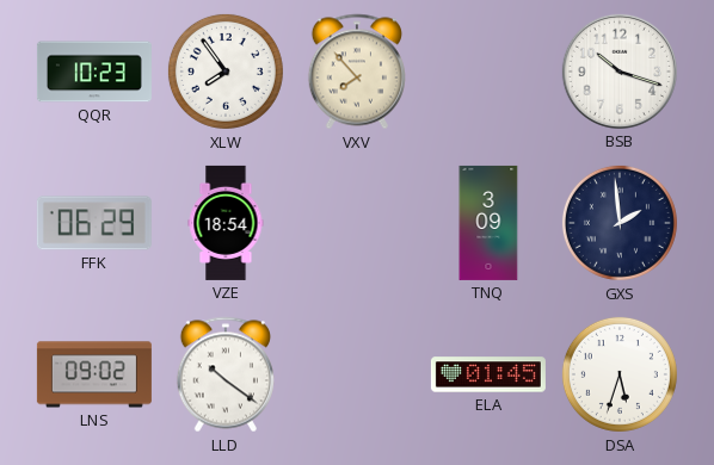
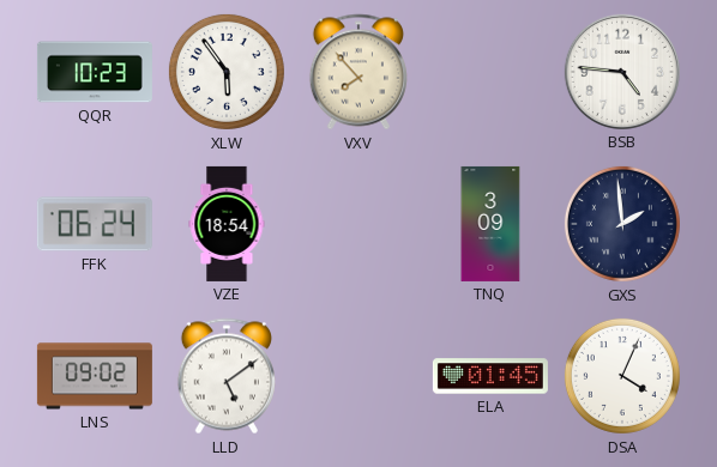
XLW: 7:54 -> 5:54 (227, 72)
BSB: 10:18 -> 4:46 (622, 72)
FFK: 06:29 -> 06:24 (95, 224)
LLD: 10:21 -> 5:09 (227, 376)
DSA: 5:33 -> 4:04 (622, 376)
